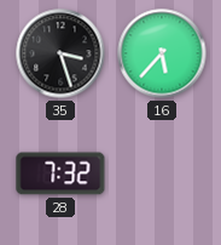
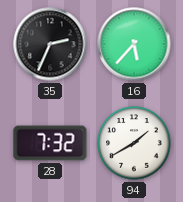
35: 3:27 -> 2:34 (50, 44)
94: none -> 1:40 (134, 143)
